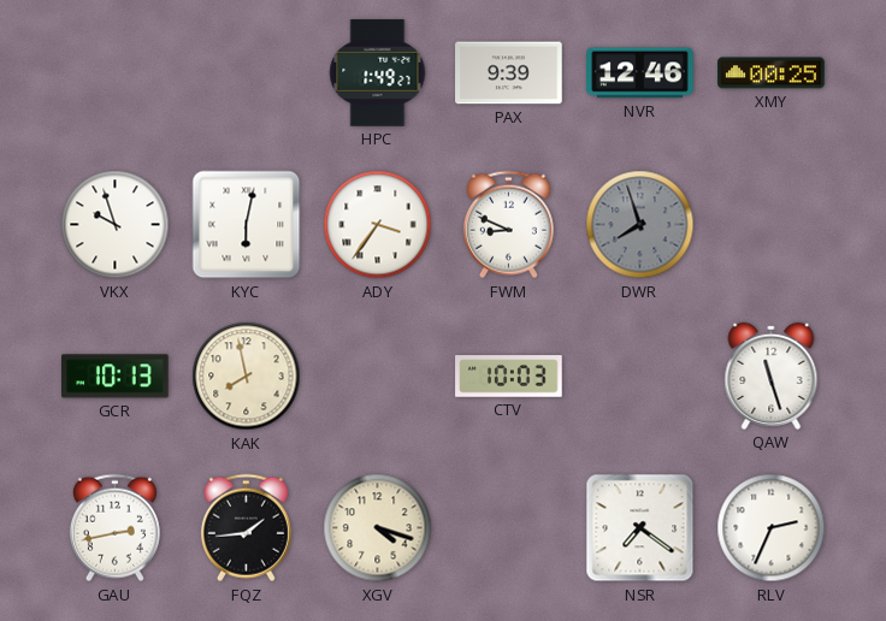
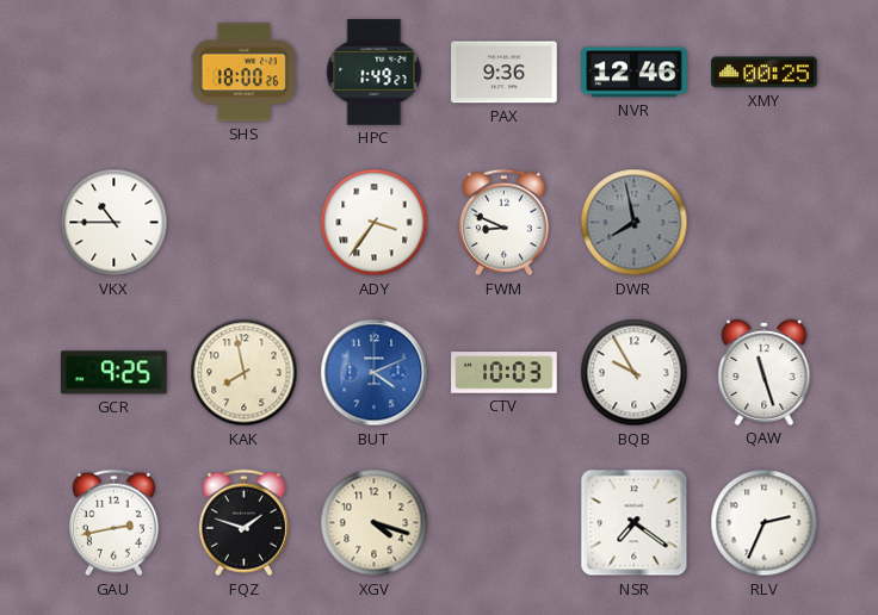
SHS: none -> 18:00 (243, 73)
PAX: 9:39 -> 9:36 (505, 73)
VKX: 9:57 -> 10:45 (115, 223)
KYC: 6:02 -> none (247, 225)
DWR: 7:57 -> 7:58 (635, 223)
GCR: 10:13 -> 9:25 (115, 373)
BUT: none -> 4:11 (375, 373)
BQB: none -> 9:55 (635, 373)
FQZ: 1:44 -> 1:48 (243, 523)
